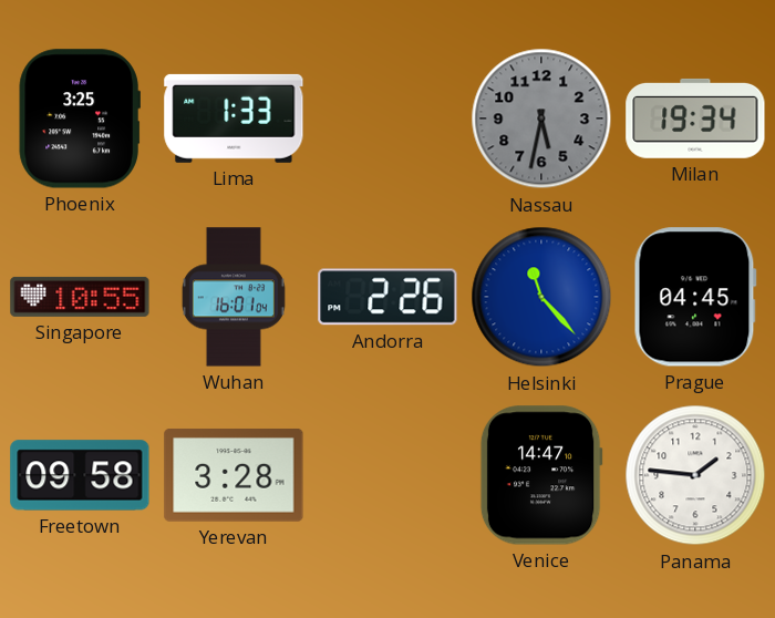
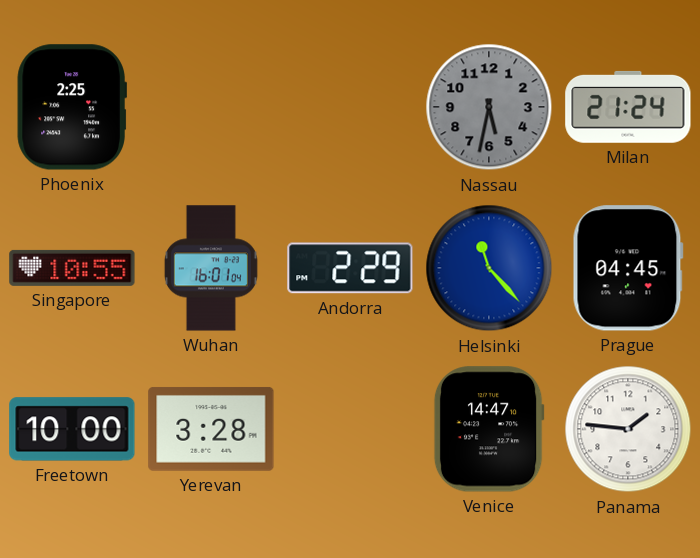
Phoenix: 3:25 -> 2:25 (72, 107)
Lima: 1:33 -> none (234, 119)
Milan: 19:34 -> 21:24 (628, 107)
Andorra: 2:26 -> 2:29 (350, 268)
Freetown: 09:58 -> 10:00 (72, 429)
